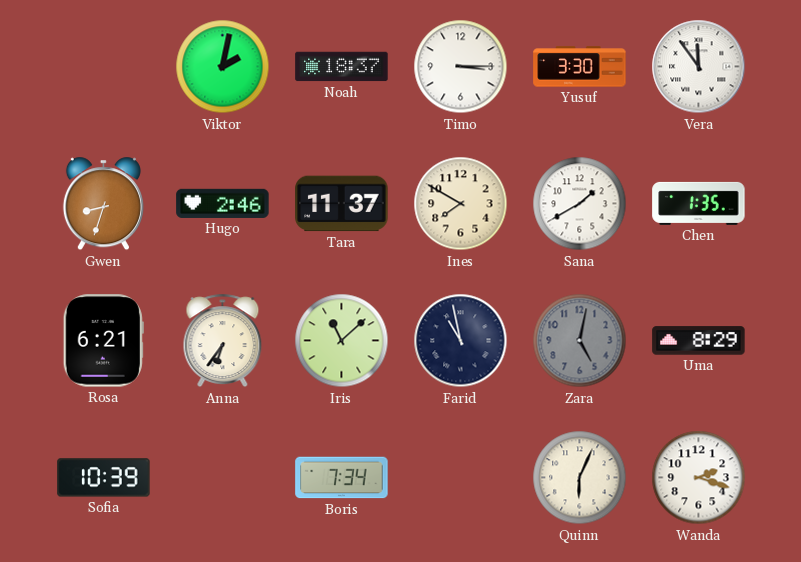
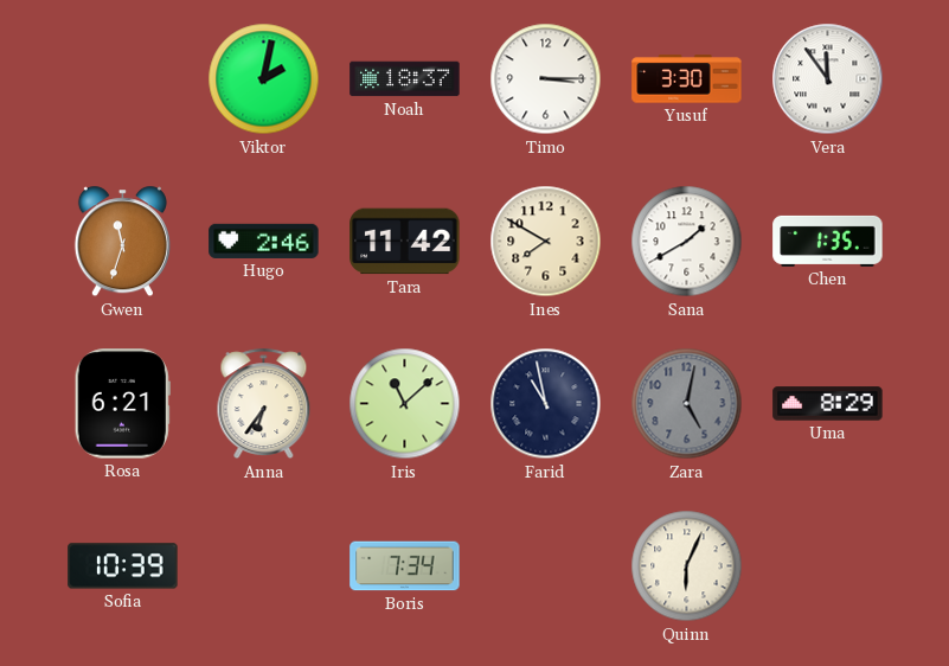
Gwen: 8:33 -> 11:33 (122, 242)
Tara: 11:37 -> 11:42 (405, 242)
Wanda: 2:18 -> none (699, 478)
